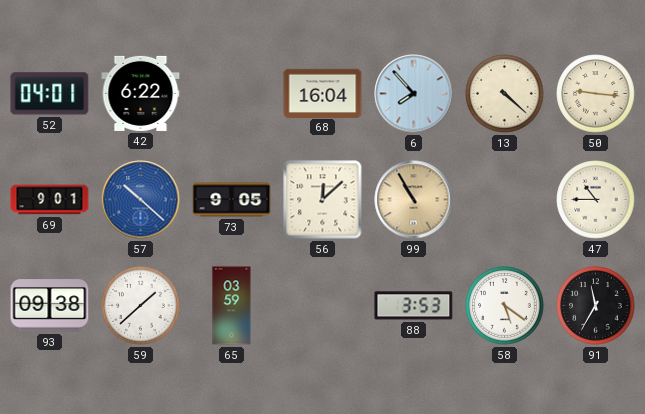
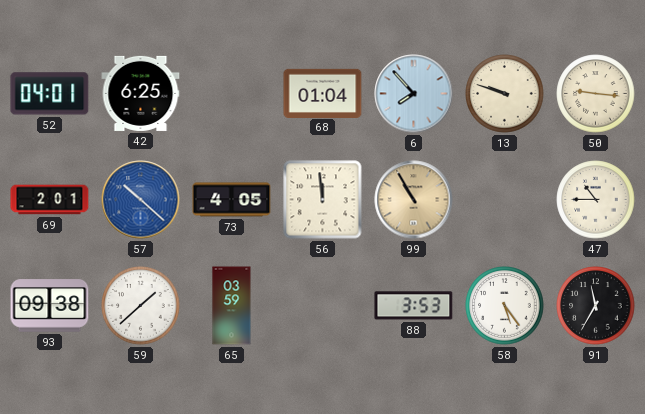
42: 6:22 -> 6:25 (141, 93)
68: 16:04 -> 01:04 (323, 93)
13: 4:22 -> 9:48 (505, 94)
69: 9:01 -> 2:01 (50, 200)
73: 9:05 -> 4:05 (232, 200)
56: 12:08 -> 11:59 (323, 200)
58: 5:21 -> 5:24 (505, 306)
